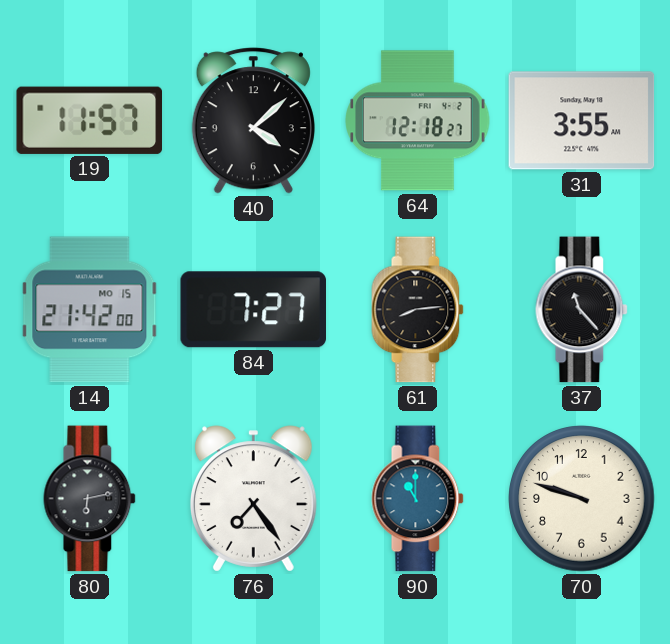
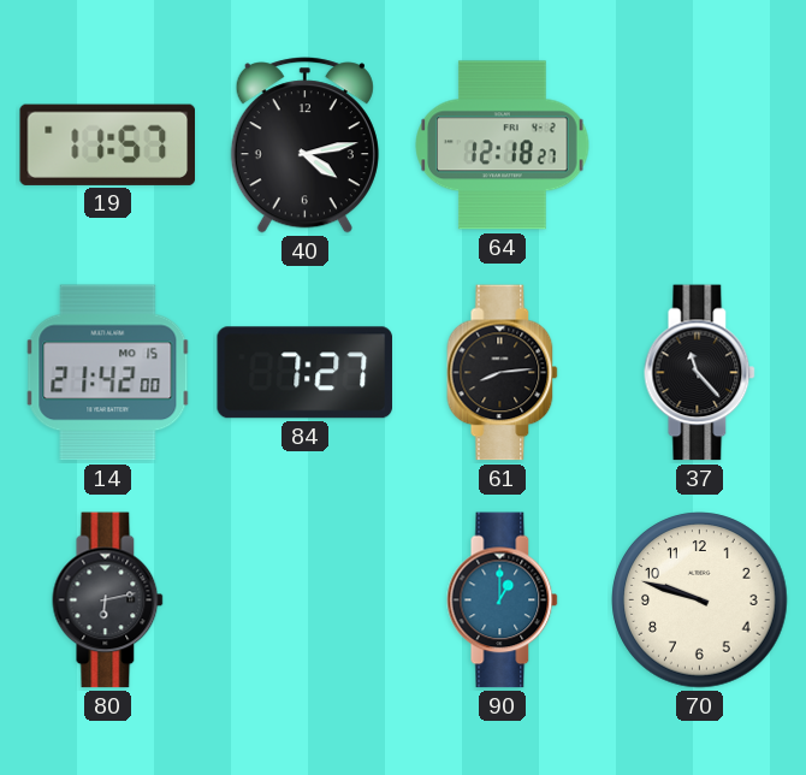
40: 4:08 -> 4:13 (304, 146)
31: 3:55 -> none (582, 121)
76: 7:24 -> none (253, 499)
90: 11:00 -> 1:00 (503, 601)
